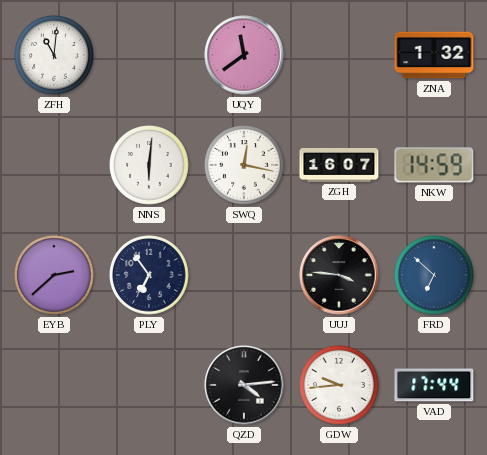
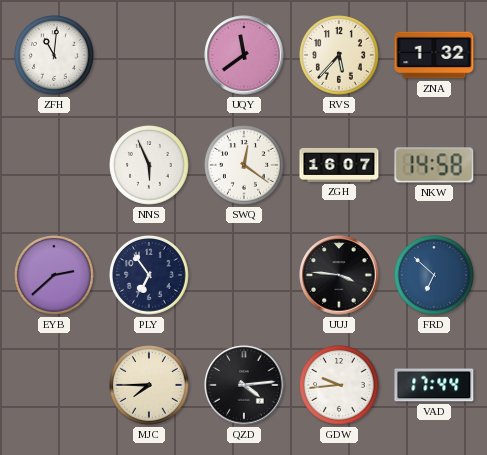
RVS: none -> 5:37 (340, 56)
NNS: 6:01 -> 5:56 (150, 166)
SWQ: 12:17 -> 12:21 (245, 166)
NKW: 14:59 -> 14:58 (434, 165)
MJC: none -> 7:45 (150, 386)
